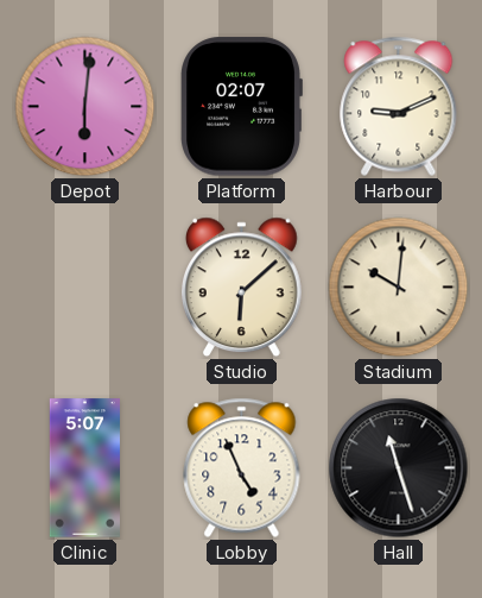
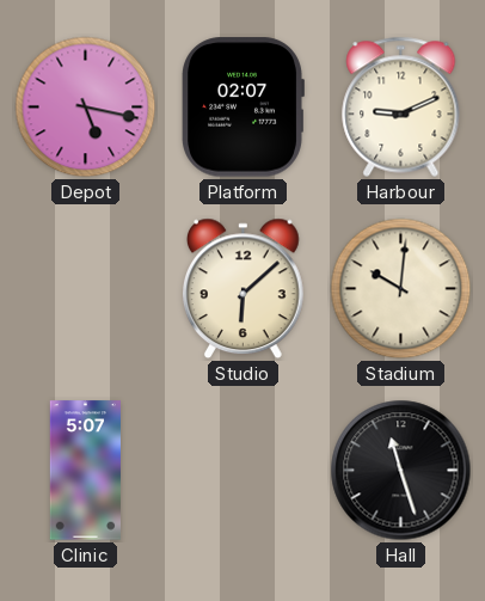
Depot: 6:01 -> 5:17 (86, 108)
Lobby: 4:56 -> none (242, 467)
